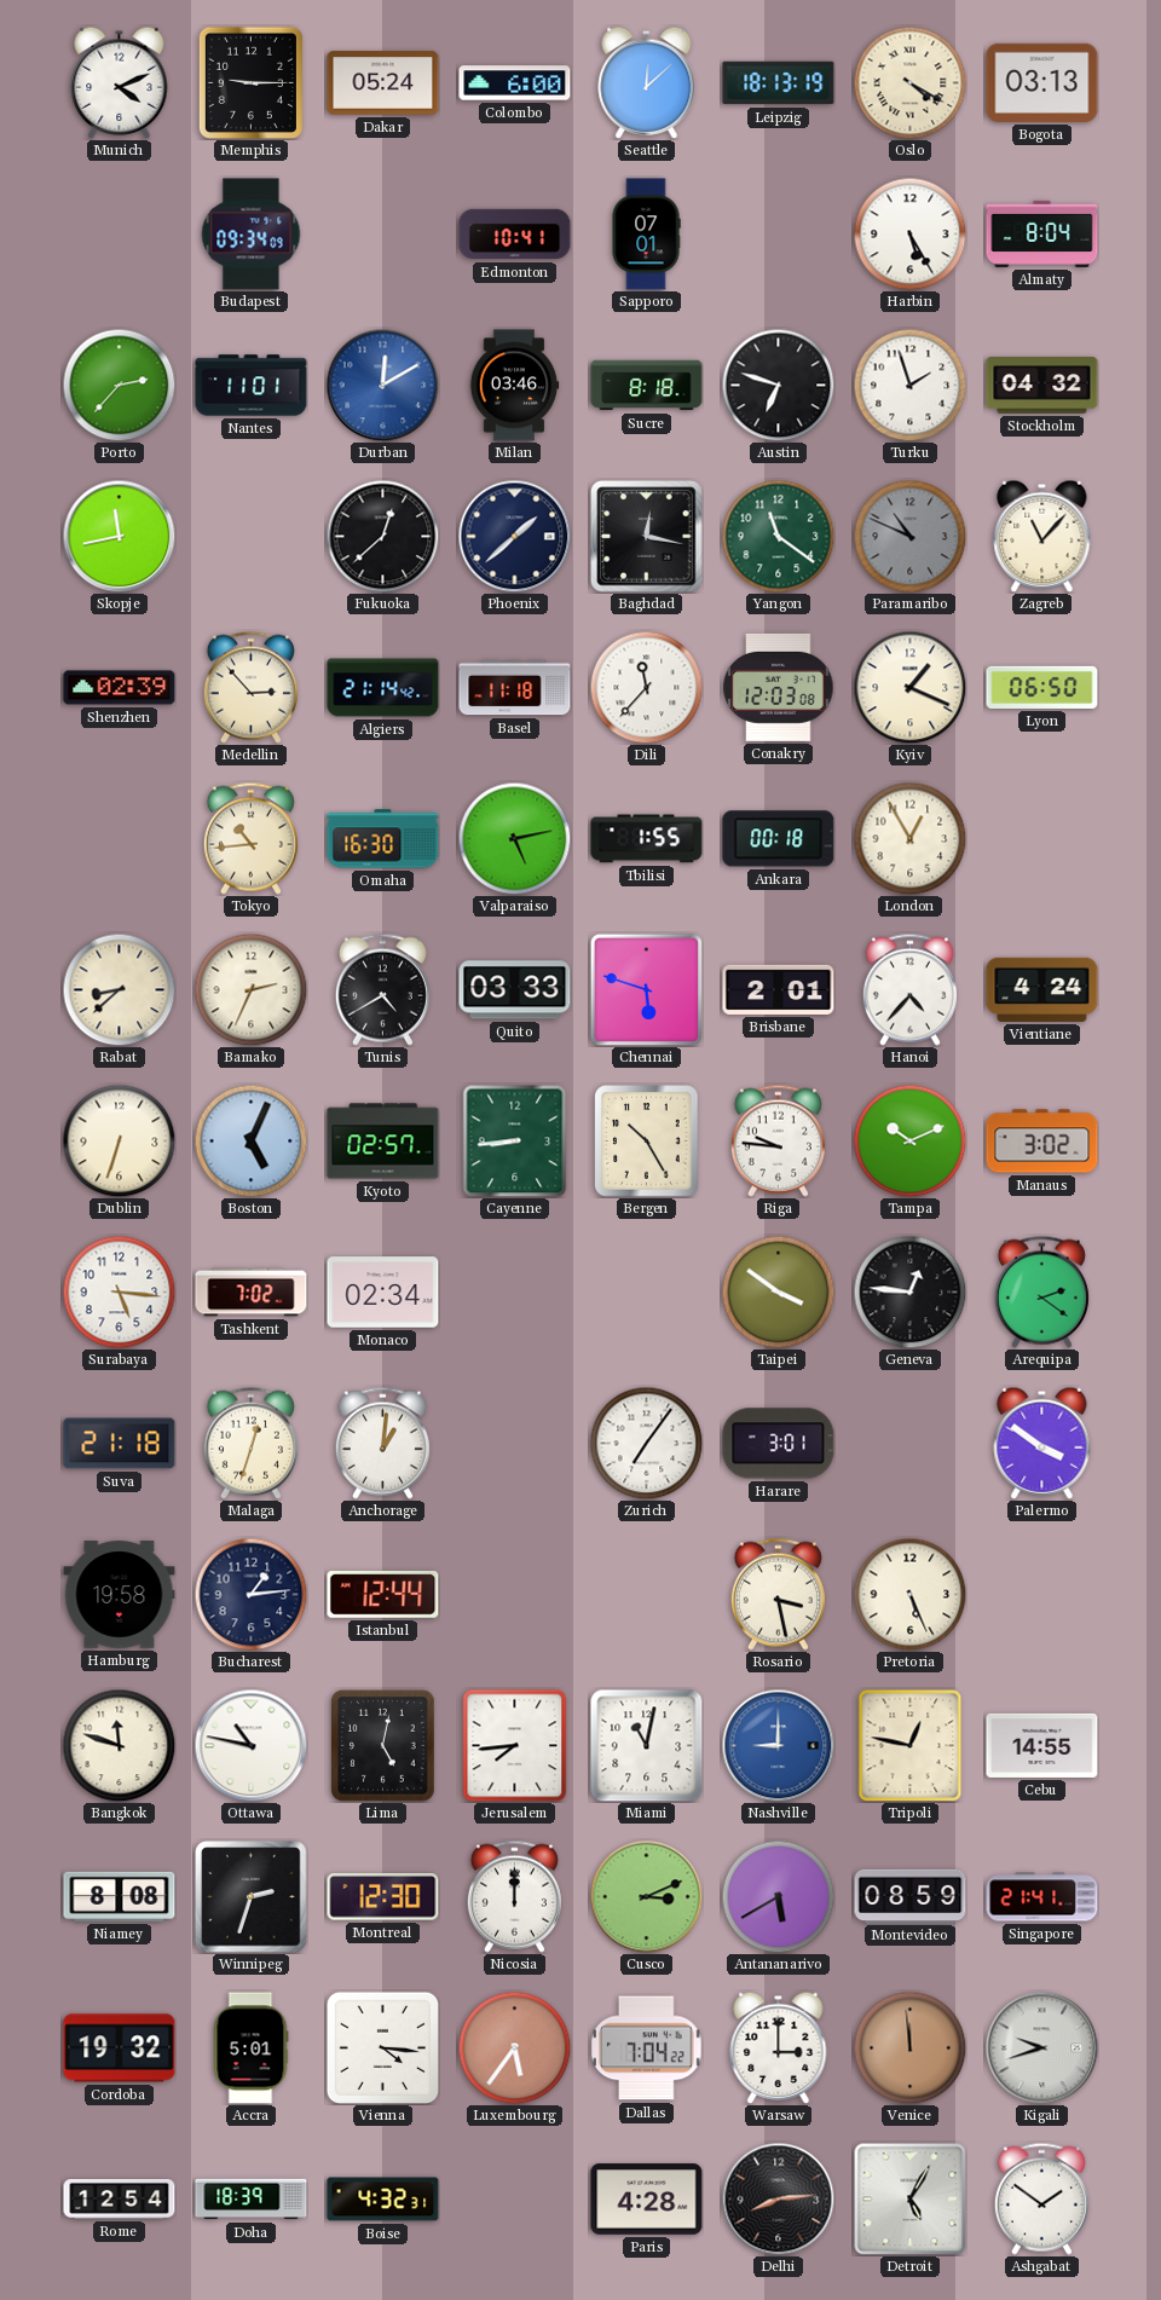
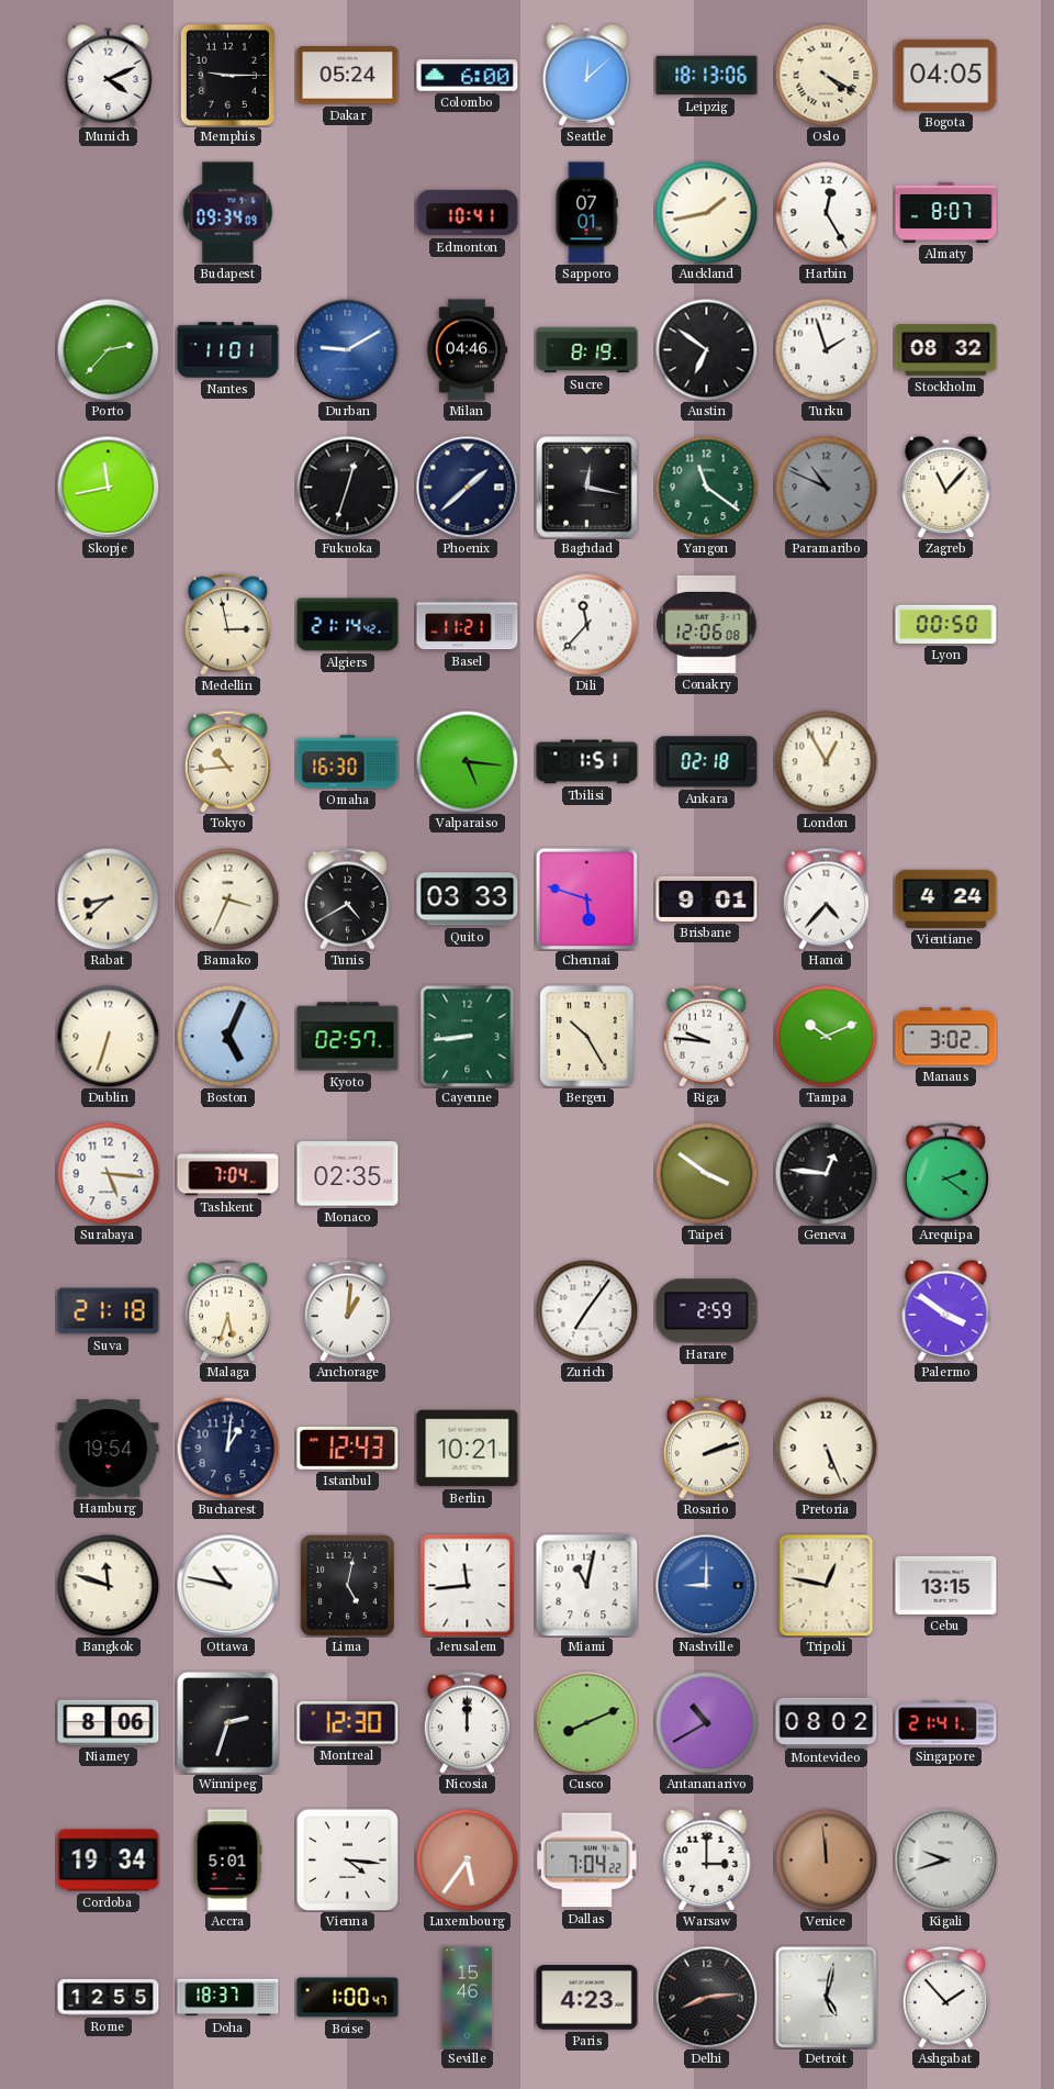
Leipzig: 18:13:19 -> 18:13:06 (707, 76)
Bogota: 03:13 -> 04:05 (946, 75)
Auckland: none -> 1:43 (706, 212)
Harbin: 5:25 -> 12:25 (826, 212)
Almaty: 8:04 -> 8:07 (946, 212)
Durban: 12:10 -> 9:10 (347, 349)
Milan: 03:46 -> 04:46 (467, 350)
Sucre: 8:18 -> 8:19 (587, 350)
Austin: 6:48 -> 6:51 (706, 349)
Stockholm: 04:32 -> 08:32 (946, 350)
Fukuoka: 12:38 -> 12:33 (347, 487)
Shenzhen: 02:39 -> none (120, 688)
Medellin: 2:53 -> 2:58 (227, 624)
Basel: 11:18 -> 11:21 (468, 625)
Conakry: 12:03 -> 12:06 (707, 624)
Kyiv: 1:19 -> none (909, 687)
Lyon: 06:50 -> 00:50 (946, 624)
Valparaiso: 5:13 -> 5:16 (467, 761)
Tbilisi: 1:55 -> 1:51 (587, 762)
Ankara: 00:18 -> 02:18 (707, 762)
Bamako: 2:34 -> 3:34 (227, 898)
Brisbane: 2:01 -> 9:01 (707, 898)
Tashkent: 7:02 -> 7:04 (228, 1174)
Monaco: 02:34 -> 02:35 (348, 1174)
Malaga: 12:33 -> 5:33 (227, 1310)
Harare: 3:01 -> 2:59 (707, 1311)
Hamburg: 19:58 -> 19:54 (109, 1449)
Bucharest: 1:14 -> 1:01 (227, 1448)
Istanbul: 12:44 -> 12:43 (348, 1449)
Berlin: none -> 10:21 (468, 1449)
Rosario: 3:28 -> 2:12 (706, 1448)
Jerusalem: 7:44 -> 11:44 (468, 1585)
Cebu: 14:55 -> 13:15 (946, 1585)
Niamey: 8:08 -> 8:06 (109, 1722)
Cusco: 3:11 -> 8:11 (586, 1722)
Antananarivo: 5:40 -> 10:40 (706, 1722)
Montevideo: 08:59 -> 08:02 (827, 1722)
Cordoba: 19:32 -> 19:34 (109, 1861)
Rome: 12:54 -> 12:55 (109, 1997)
Doha: 18:39 -> 18:37 (228, 1998)
Boise: 4:32 -> 1:00 (348, 1998)
Seville: none -> 15:46 (468, 1998)
Paris: 4:28 -> 4:23 (587, 1998)
Detroit: 5:05 -> 5:02 (826, 1997)
Ashgabat: 1:51 -> 1:53 (945, 1997)
